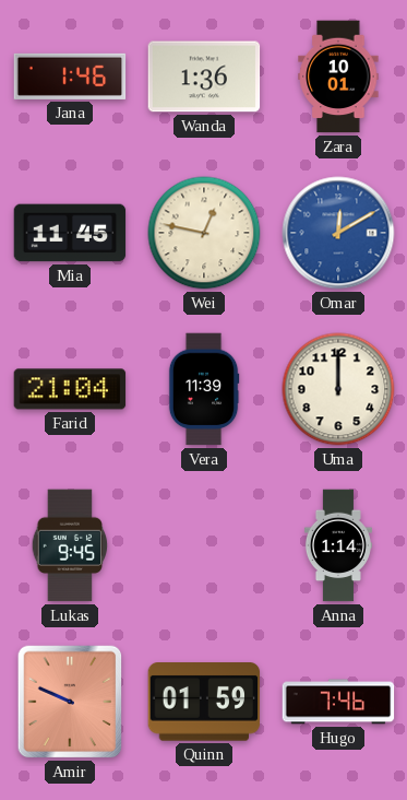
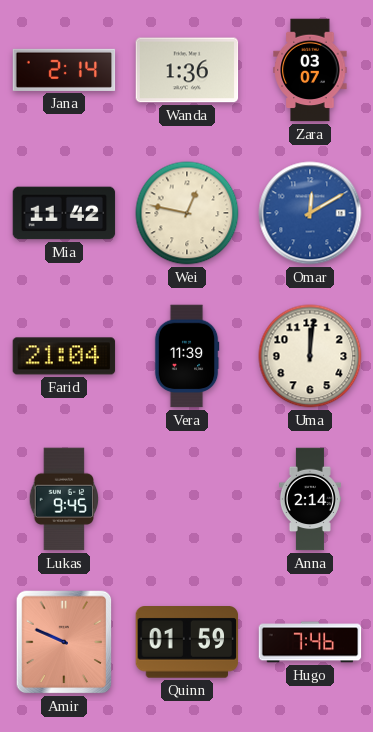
Jana: 1:46 -> 2:14 (64, 70)
Zara: 10:01 -> 03:07 (310, 70)
Mia: 11:45 -> 11:42 (64, 213)
Uma: 12:00 -> 12:01 (310, 356)
Anna: 1:14 -> 2:14 (310, 499)
